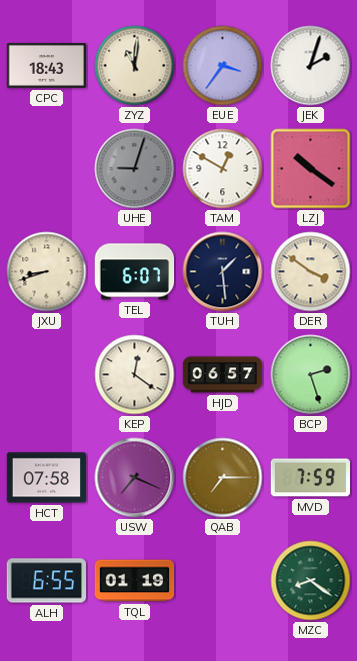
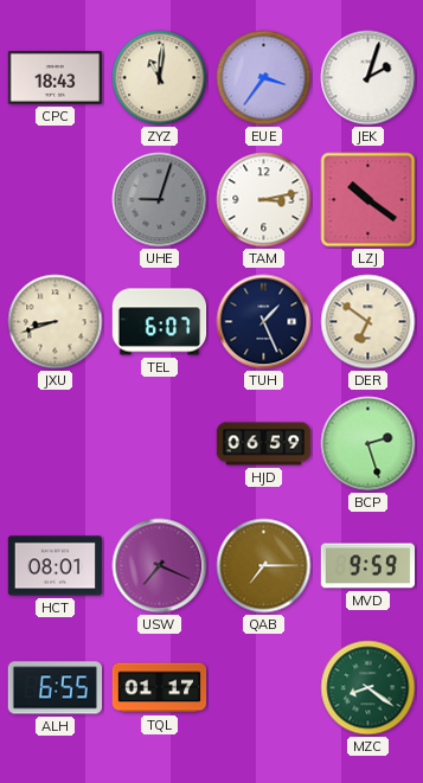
TAM: 12:50 -> 3:13 (264, 200)
TUH: 1:29 -> 1:26 (264, 322)
DER: 3:51 -> 6:51 (368, 322)
KEP: 12:21 -> none (135, 375)
HJD: 06:57 -> 06:59 (264, 444)
HCT: 07:58 -> 08:01 (56, 566)
MVD: 7:59 -> 9:59 (368, 566)
TQL: 01:19 -> 01:17 (160, 688)
